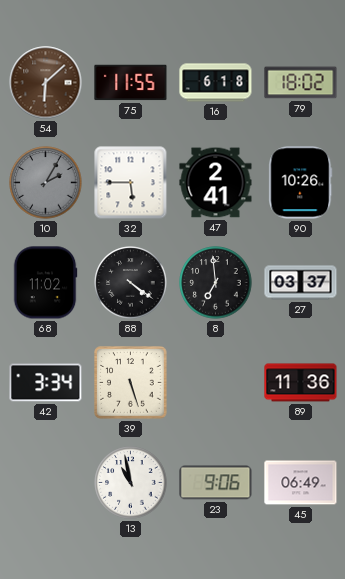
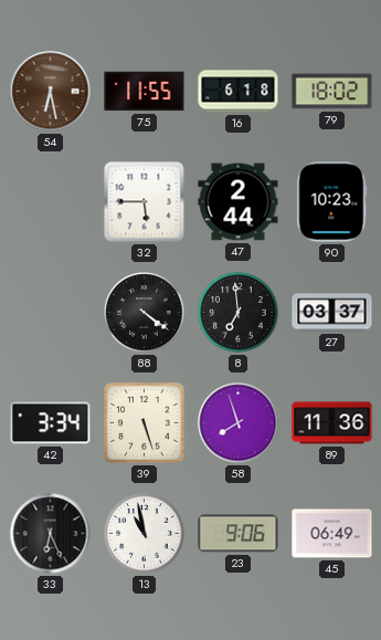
54: 6:08 -> 6:28 (51, 92)
10: 2:05 -> none (46, 183)
47: 2:41 -> 2:44 (239, 202)
90: 10:26 -> 10:23 (332, 202)
68: 11:02 -> none (45, 283)
58: none -> 7:57 (239, 423)
33: none -> 6:26 (51, 534)
